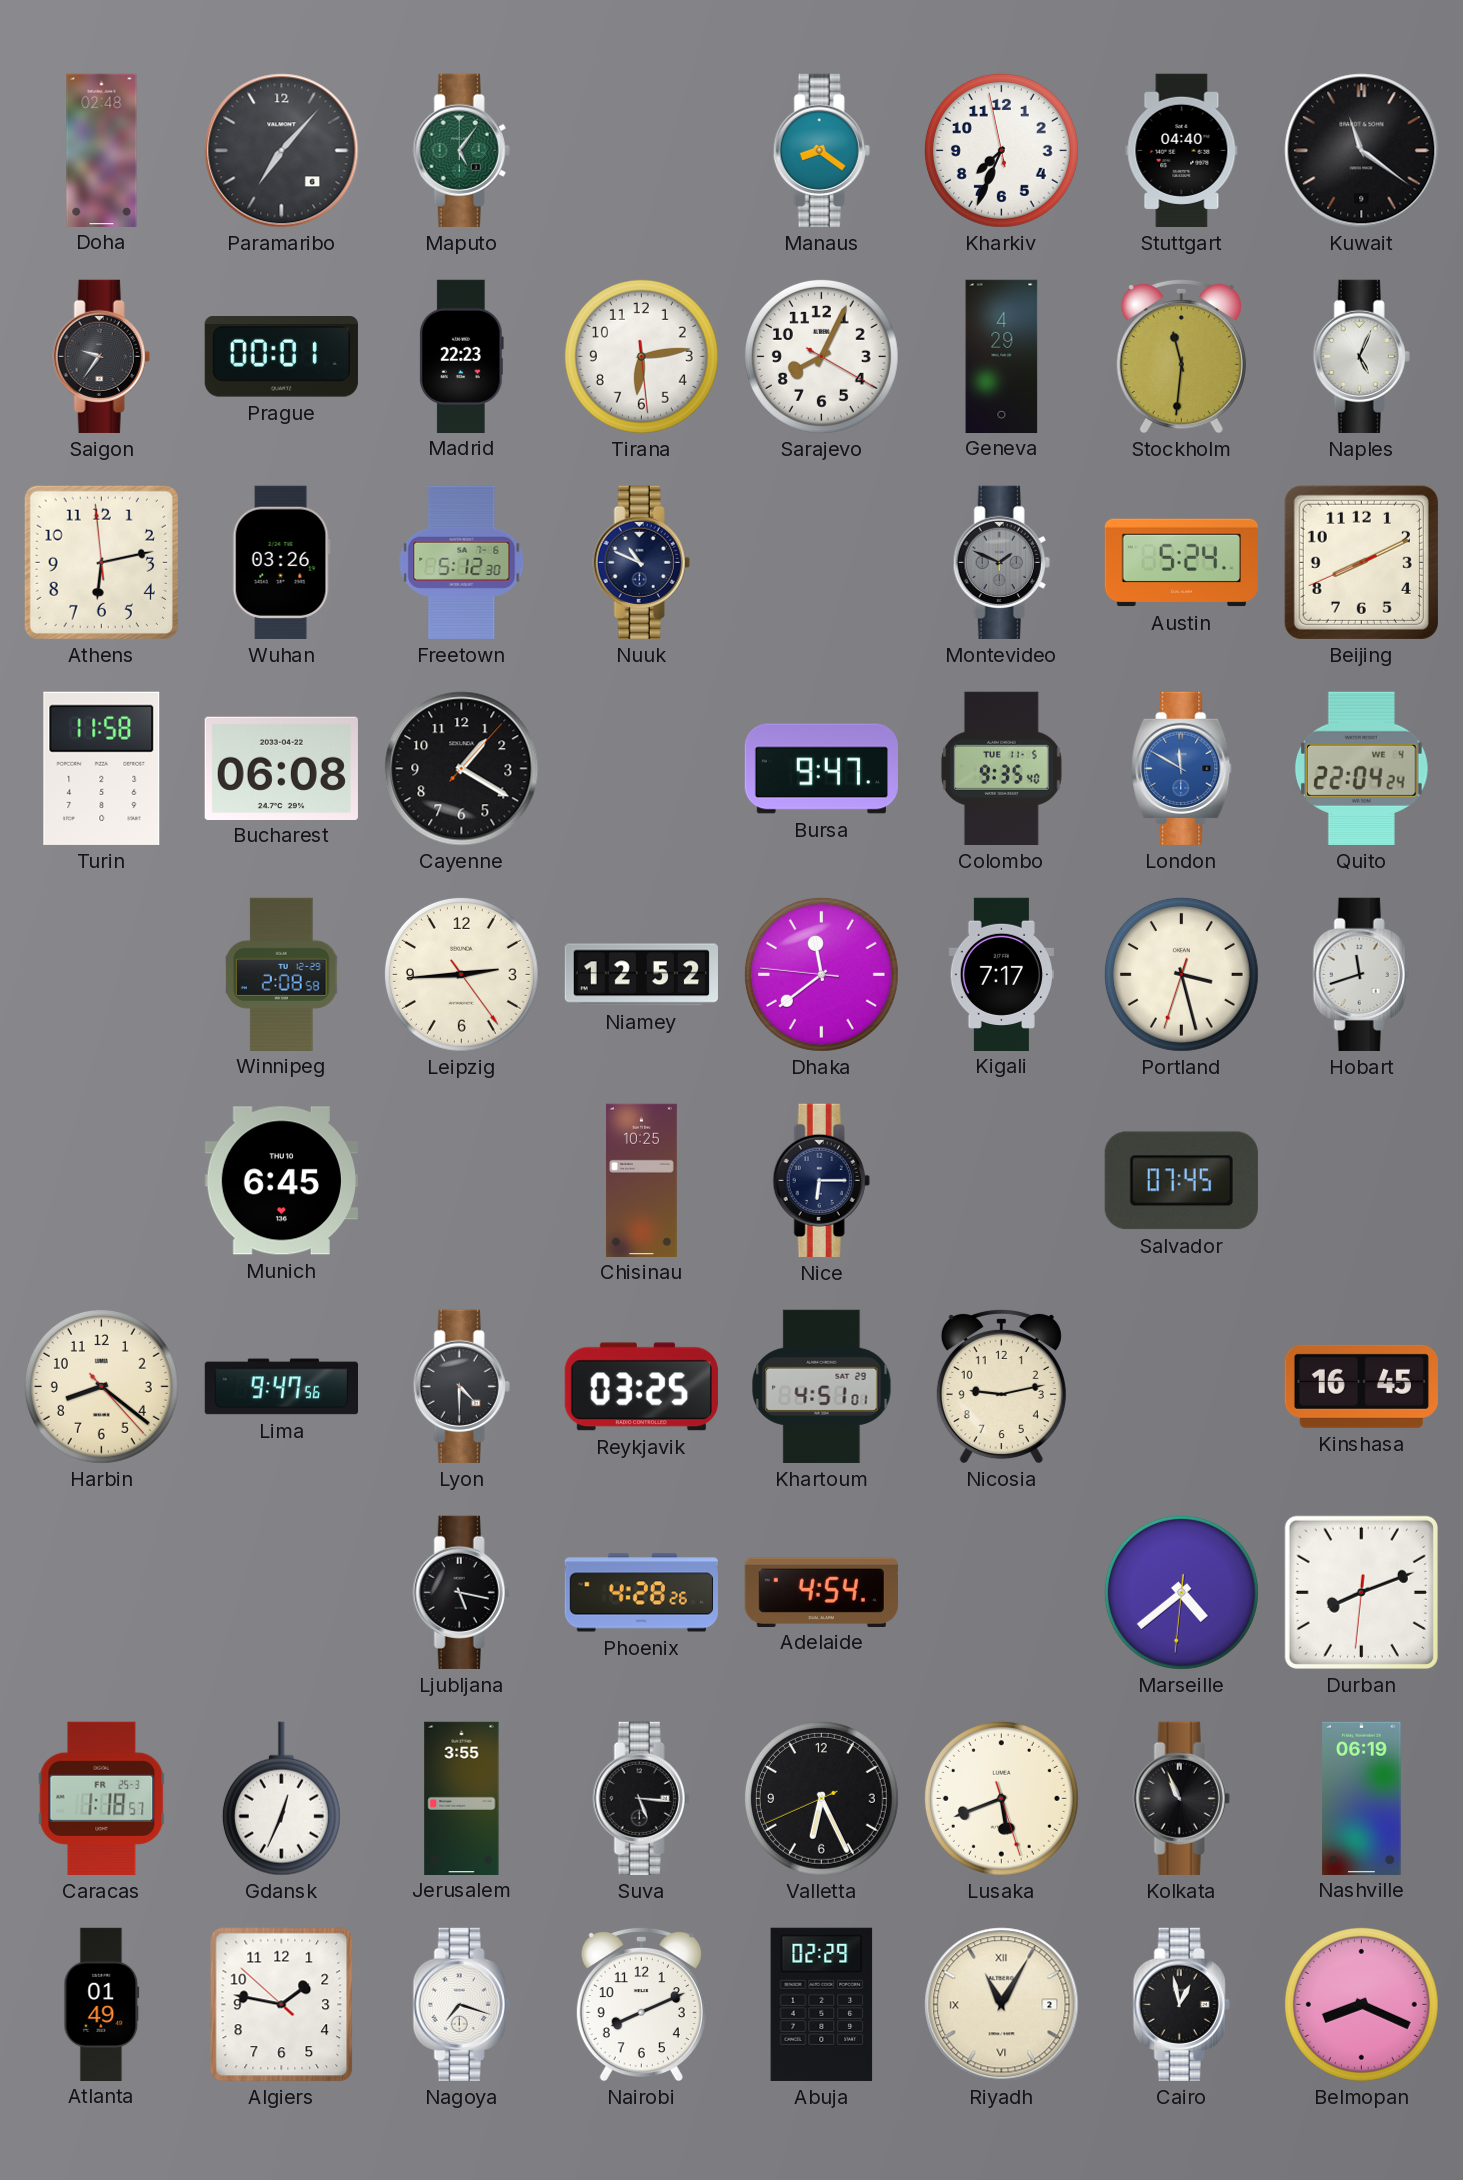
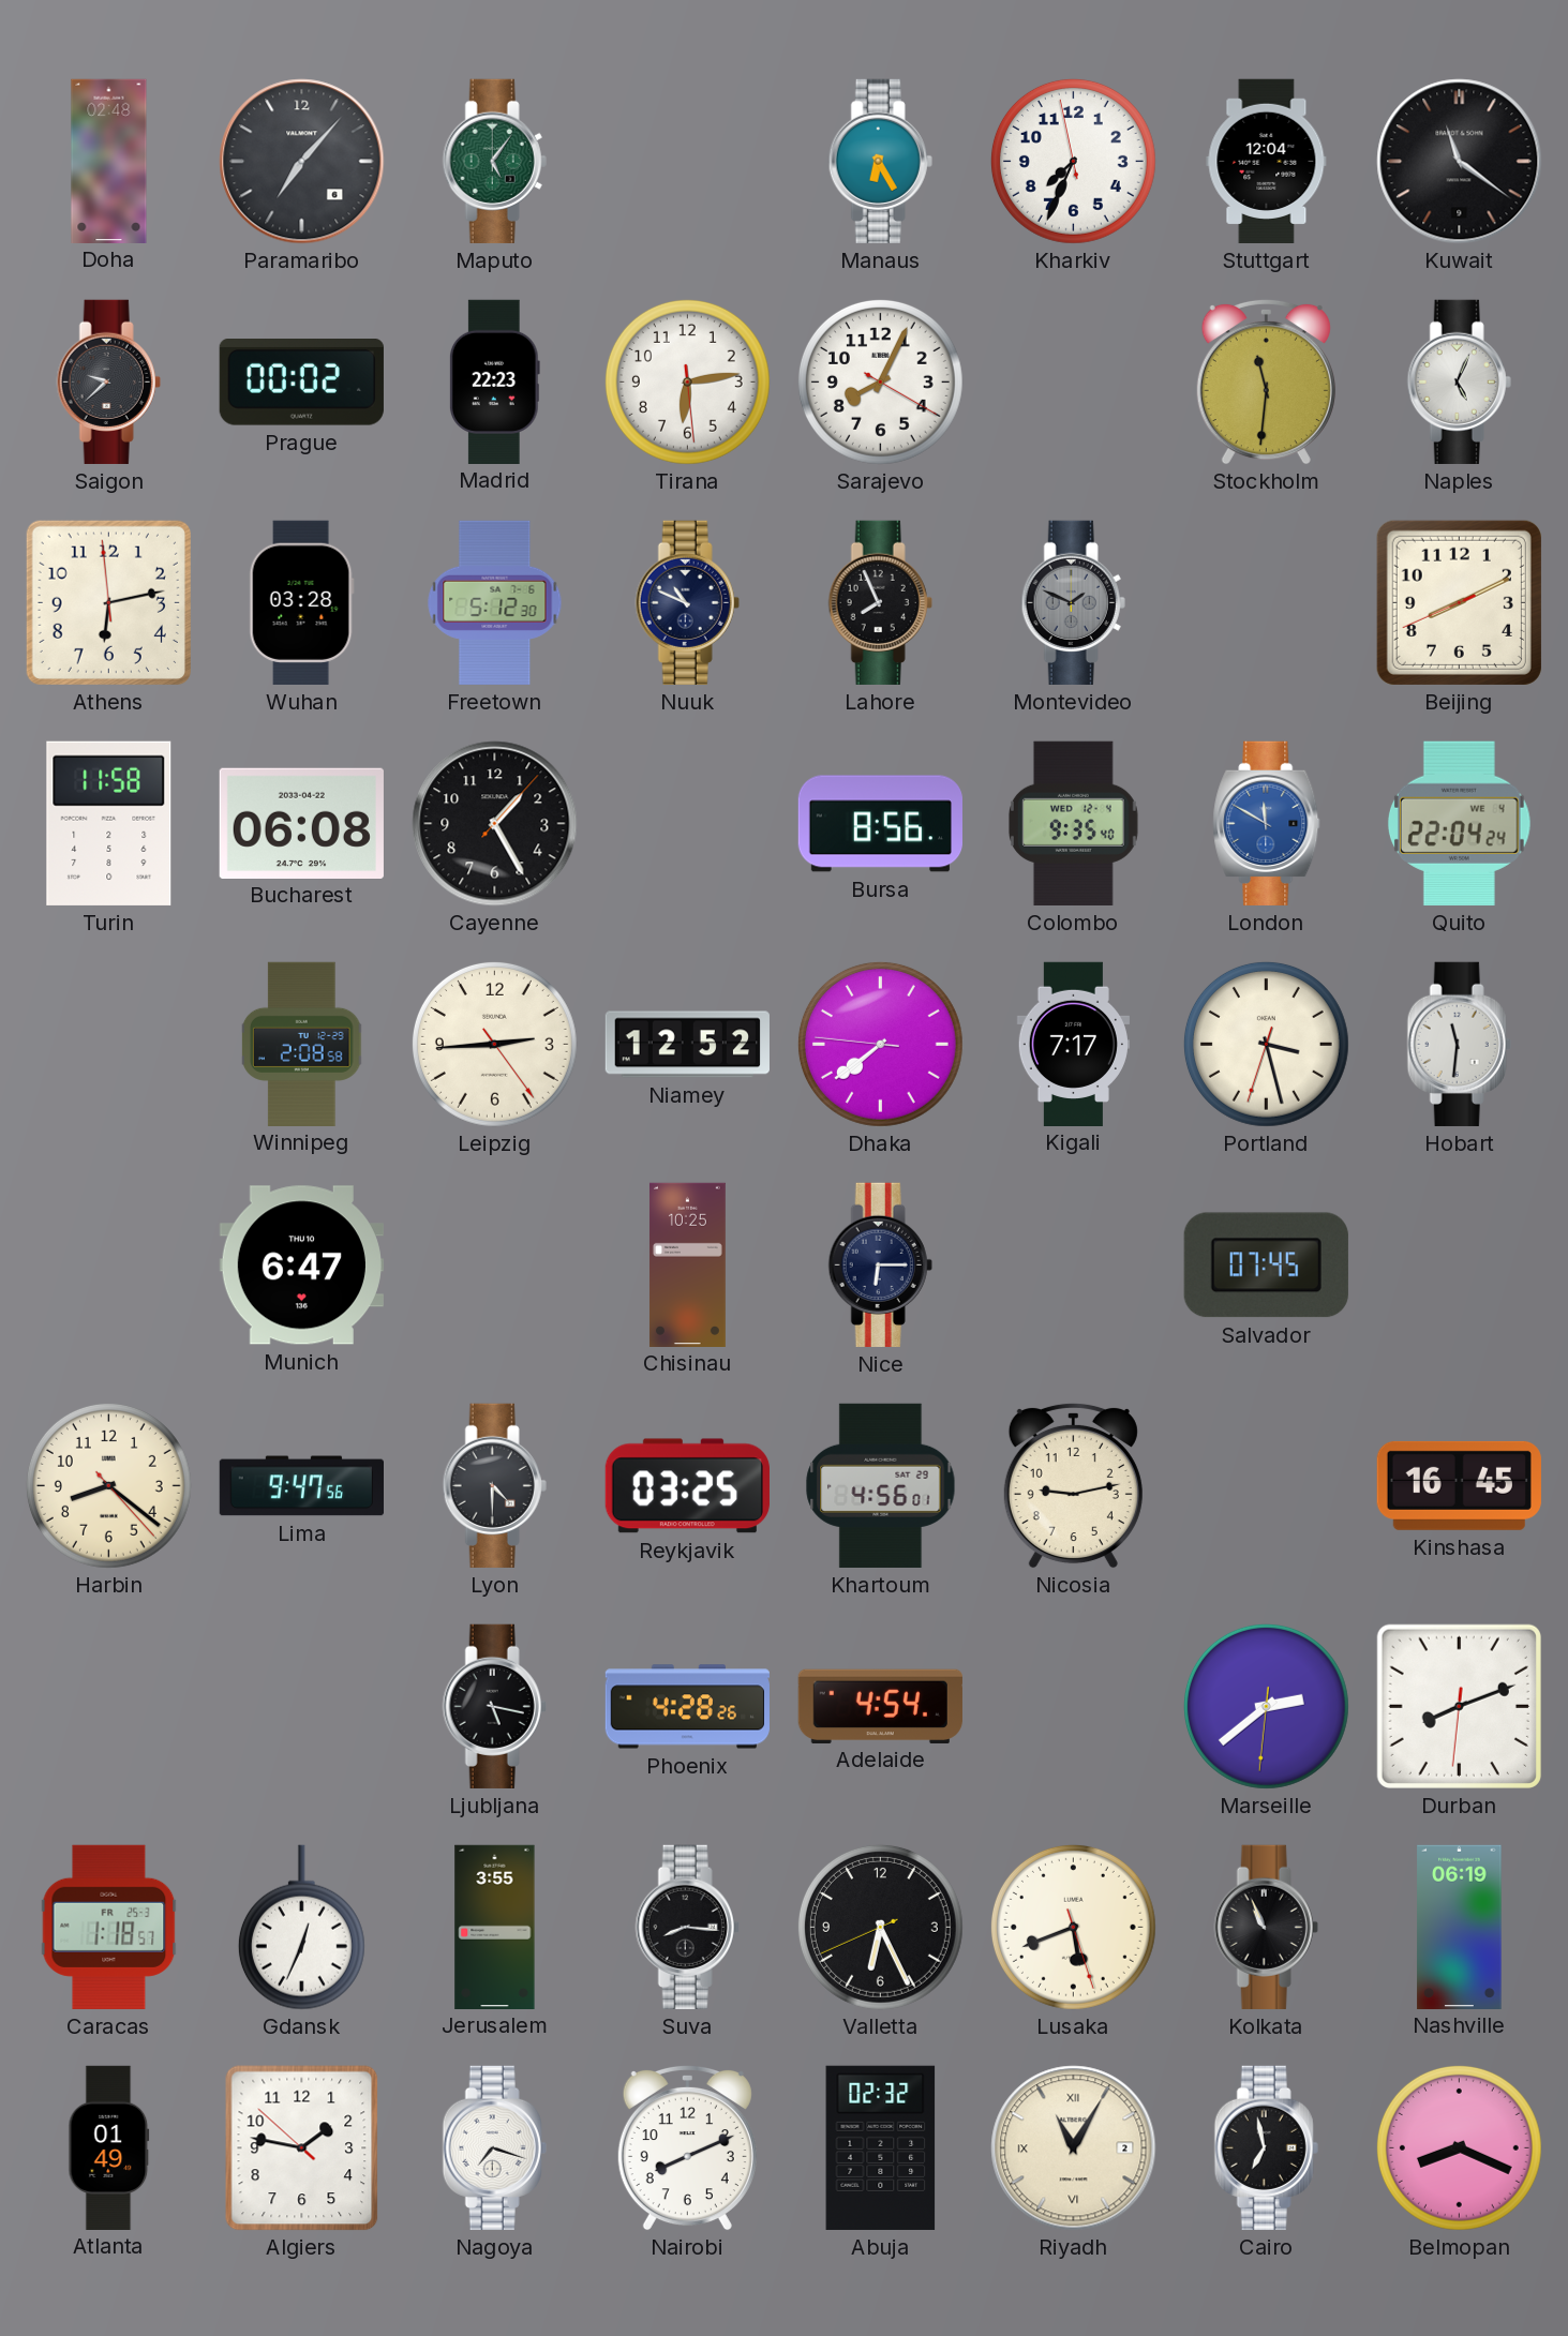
Manaus: 8:21 -> 6:25 (880, 161)
Stuttgart: 04:40 -> 12:04 (1267, 161)
Saigon: 9:36 -> 9:38 (108, 381)
Prague: 00:01 -> 00:02 (301, 383)
Geneva: 4:29 -> none (1002, 356)
Wuhan: 03:26 -> 03:28 (301, 602)
Lahore: none -> 7:56 (880, 602)
Austin: 5:24 -> none (1181, 563)
Cayenne: 1:20 -> 1:25 (495, 824)
Bursa: 9:47 -> 8:56 (880, 824)
Colombo date: TUE 11-5 -> WED 12-4 (1073, 823)
Dhaka: 11:38 -> 7:38 (880, 1044)
Hobart: 11:42 -> 11:31 (1459, 1044)
Munich: 6:45 -> 6:47 (301, 1266)
Khartoum: 4:51 -> 4:56 (881, 1485)
Marseille: 4:38 -> 2:38 (1266, 1706)
Suva: 5:16 -> 8:16 (687, 1927)
Abuja: 02:29 -> 02:32 (881, 2147)
Cairo: 12:58 -> 6:58 (1266, 2147)
